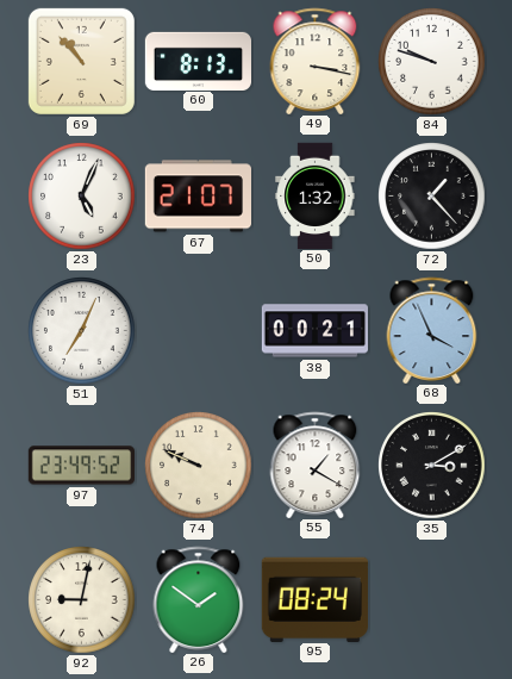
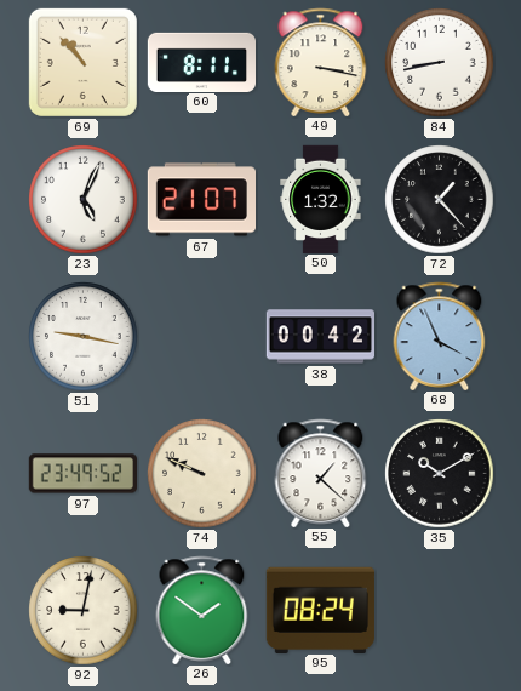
60: 8:13 -> 8:11 (201, 62)
84: 9:48 -> 8:43 (440, 63)
51: 7:04 -> 9:17 (84, 337)
38: 00:21 -> 00:42 (320, 337)
55: 1:20 -> 1:22 (321, 473)
35: 3:10 -> 10:10 (440, 474)
